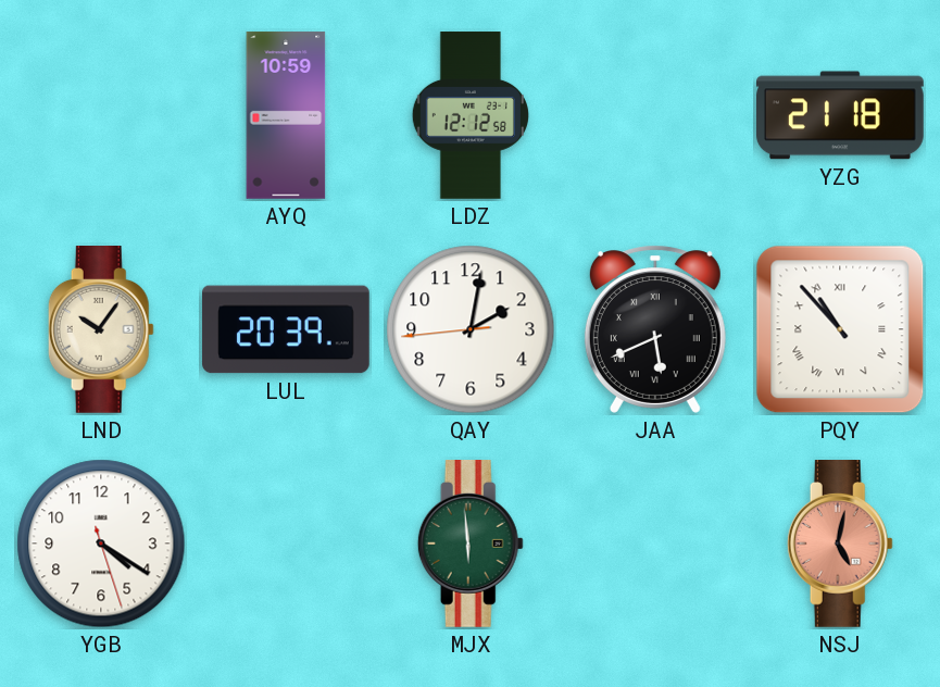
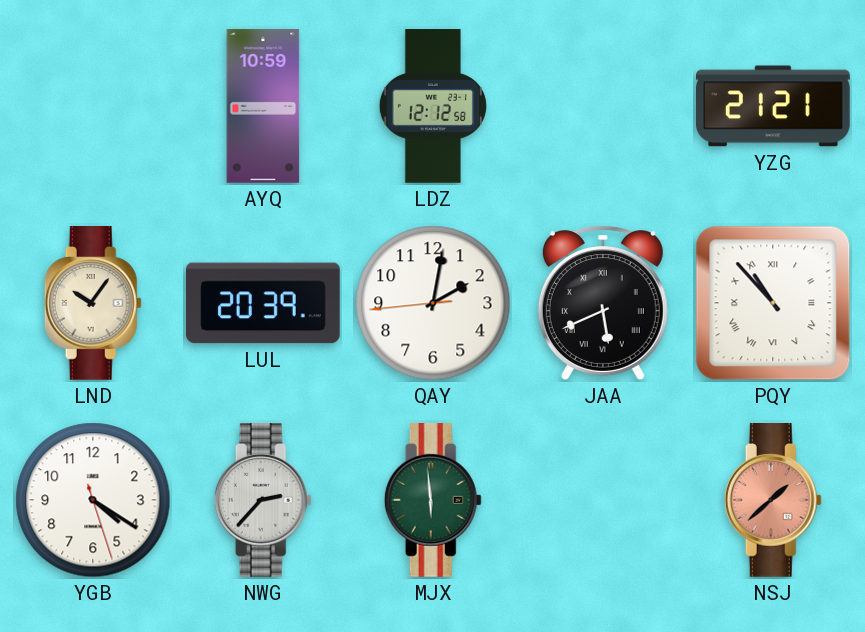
YZG: 21:18 -> 21:21 (774, 106)
NWG: none -> 2:37 (263, 501)
NSJ: 5:02 -> 1:38 (773, 501)
